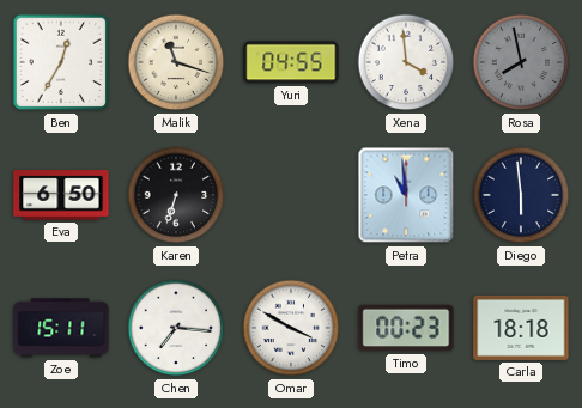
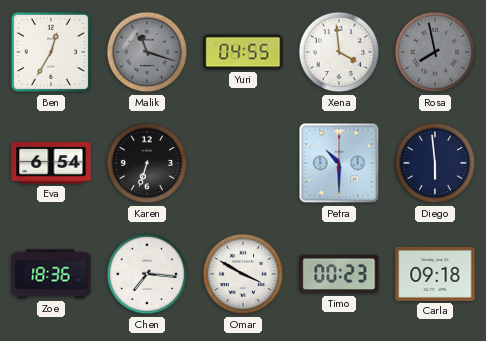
Malik dial: cream -> grey (147, 52)
Eva: 6:50 -> 6:54 (51, 163)
Petra: 10:59 -> 10:30 (339, 163)
Zoe: 15:11 -> 18:36 (51, 274)
Carla: 18:18 -> 09:18 (435, 274)
